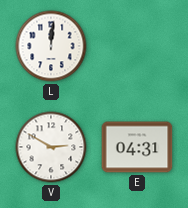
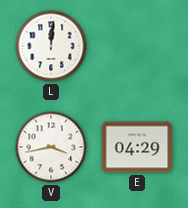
V: 2:50 -> 3:43 (51, 147)
E: 04:31 -> 04:29 (137, 147)
